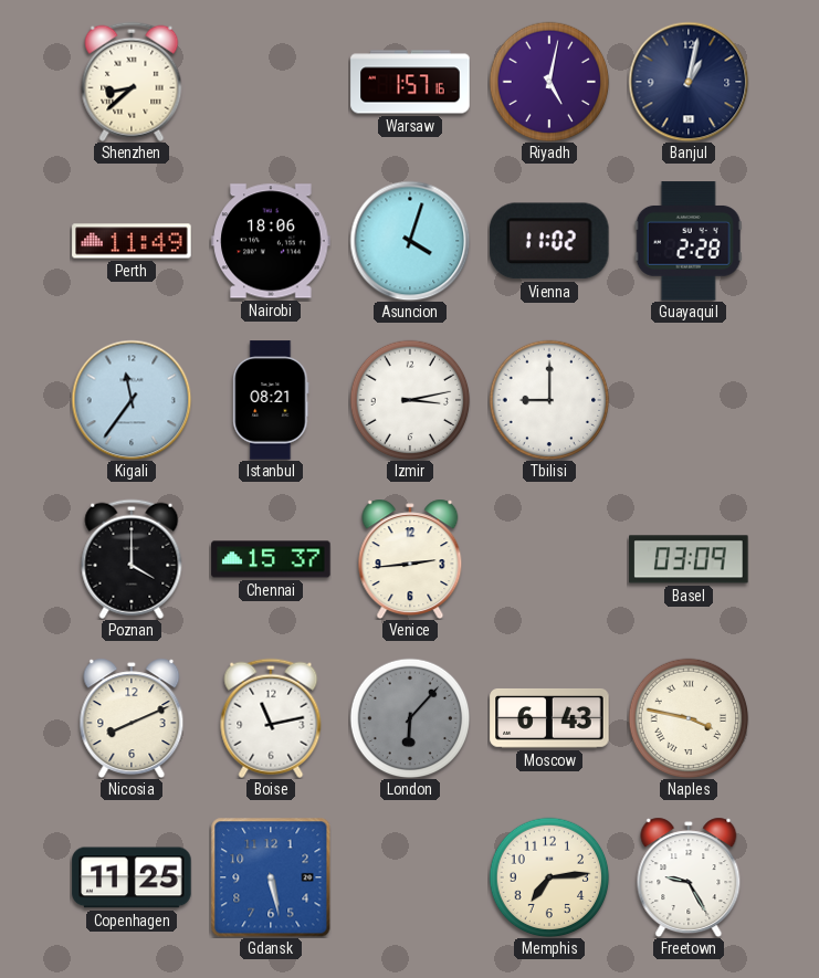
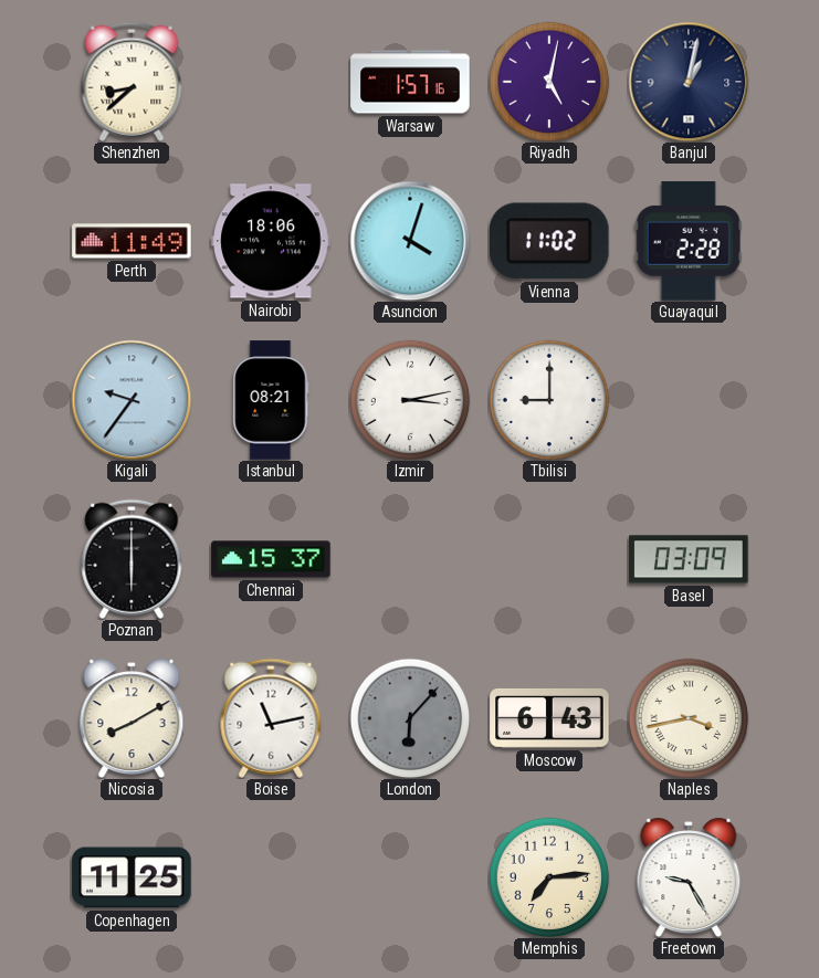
Kigali: 11:36 -> 9:36 (132, 400)
Poznan: 4:00 -> 6:00 (132, 559)
Venice: 2:44 -> none (410, 559)
Nicosia: 8:11 -> 8:10 (132, 718)
Naples: 3:47 -> 3:43 (689, 718)
Gdansk: 5:28 -> none (271, 877)
